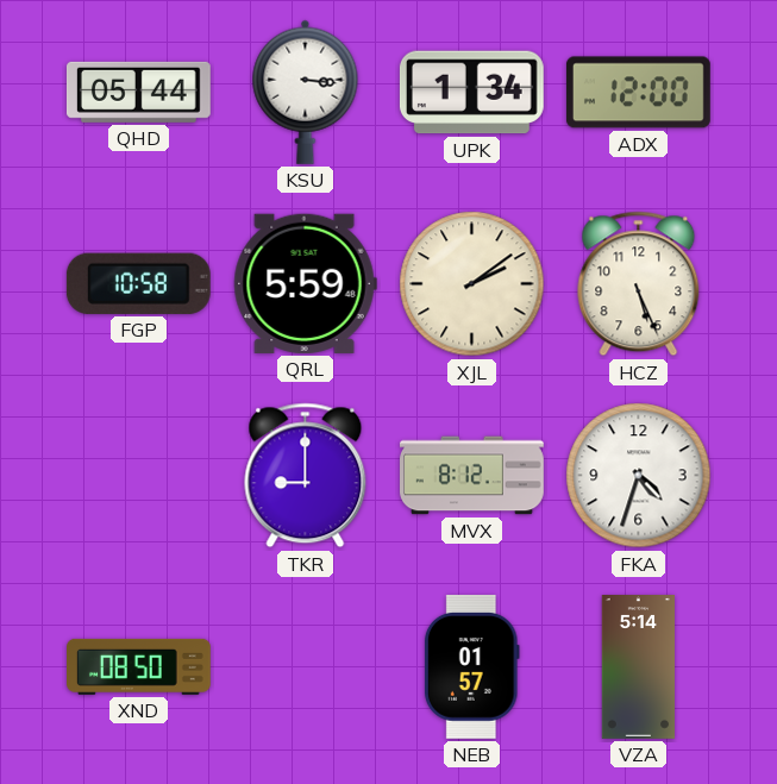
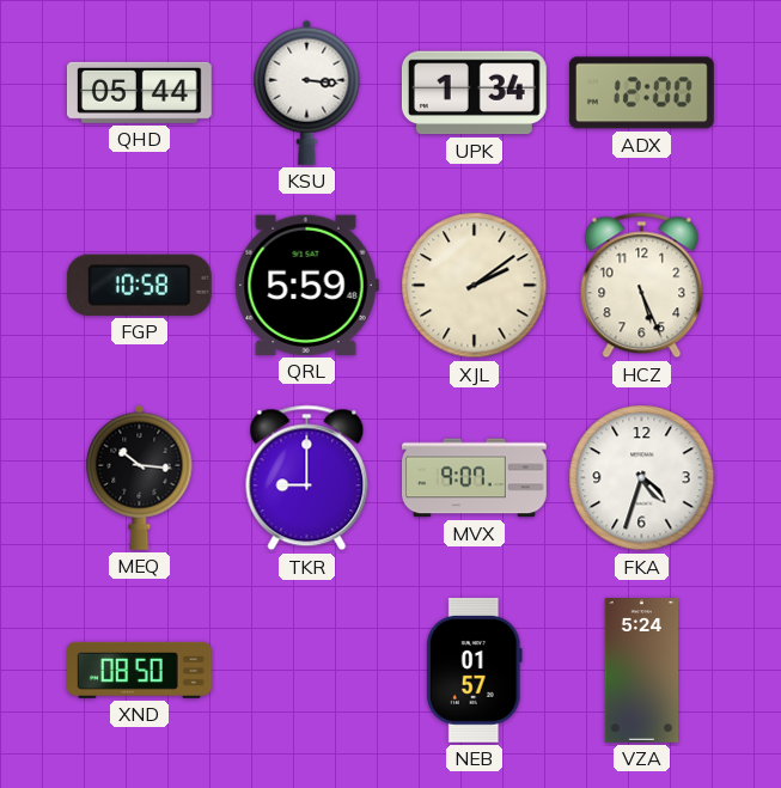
MEQ: none -> 10:16 (140, 477)
MVX: 8:12 -> 9:07 (475, 478)
VZA: 5:14 -> 5:24 (641, 671)
